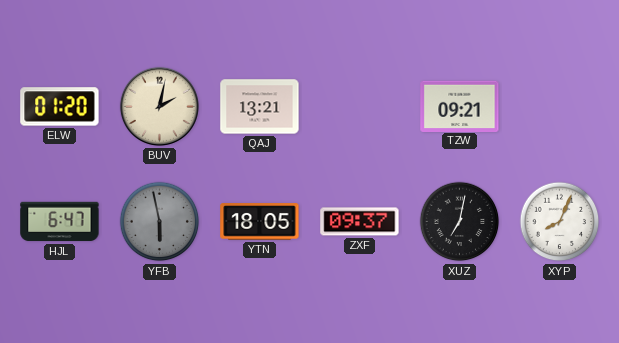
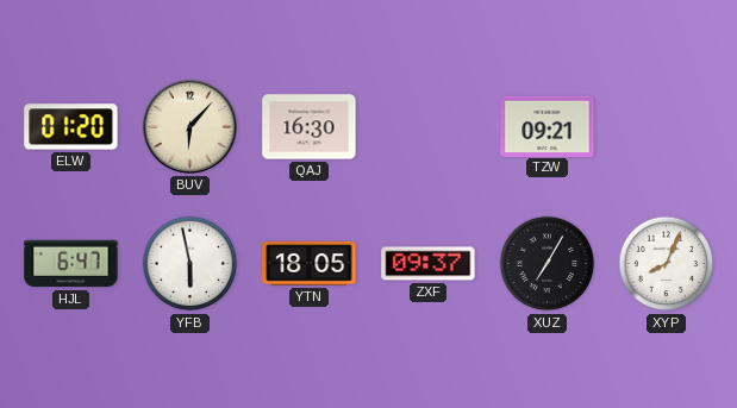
BUV: 2:02 -> 6:07 (189, 126)
QAJ: 13:21 -> 16:30 (310, 127)
YFB dial: grey -> white (191, 264)
XUZ: 7:02 -> 7:05 (548, 264)
